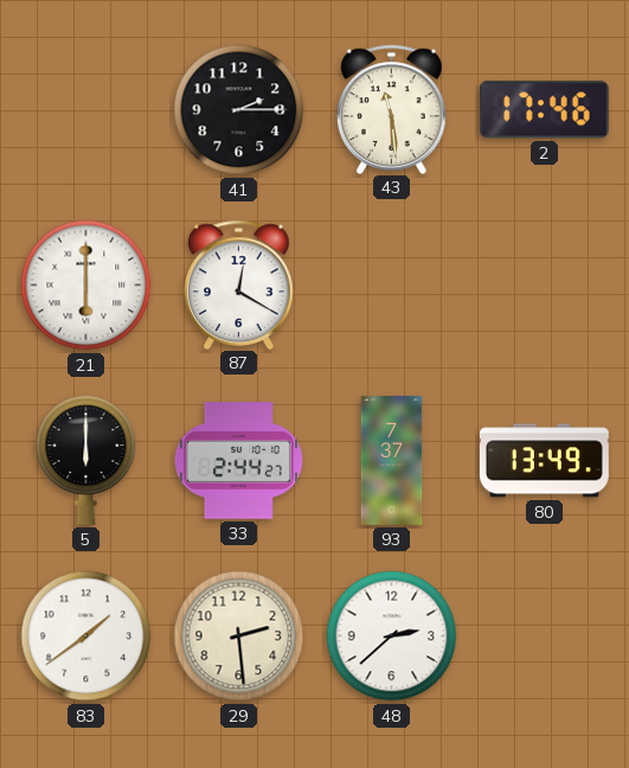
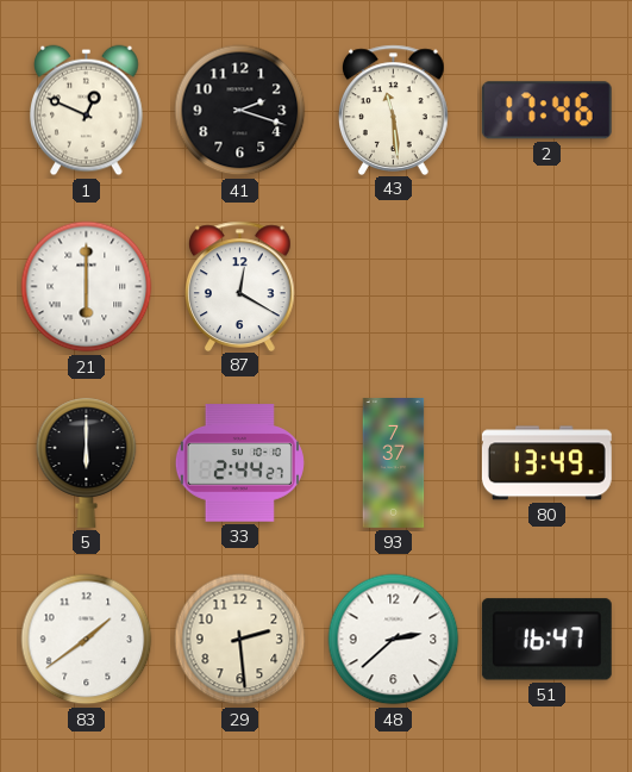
1: none -> 12:49 (87, 111)
41: 2:15 -> 2:18 (240, 111)
51: none -> 16:47 (546, 640)
